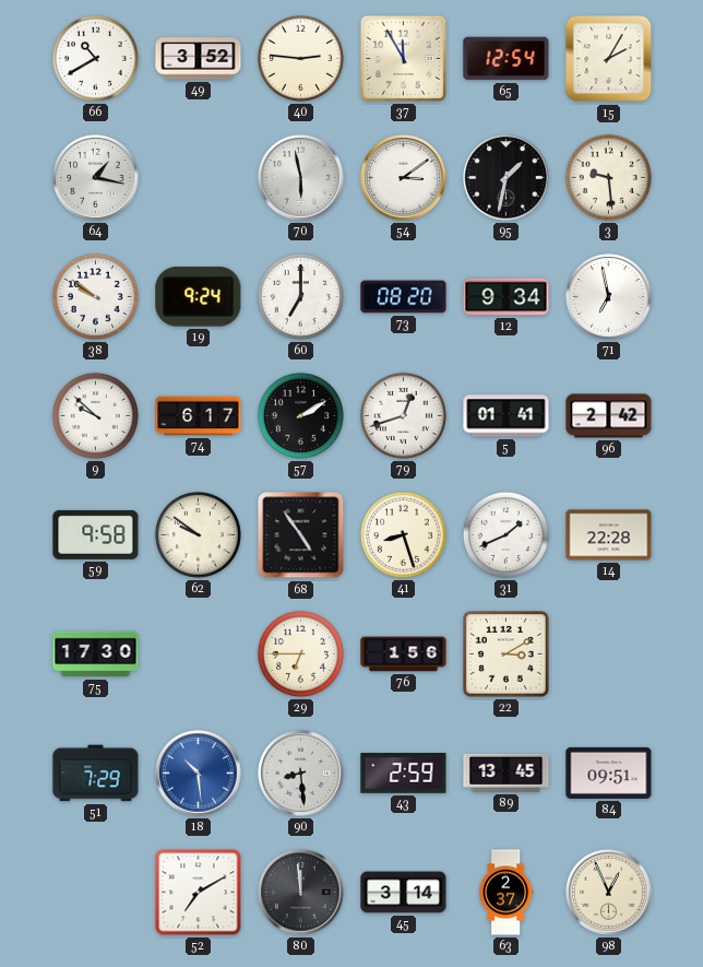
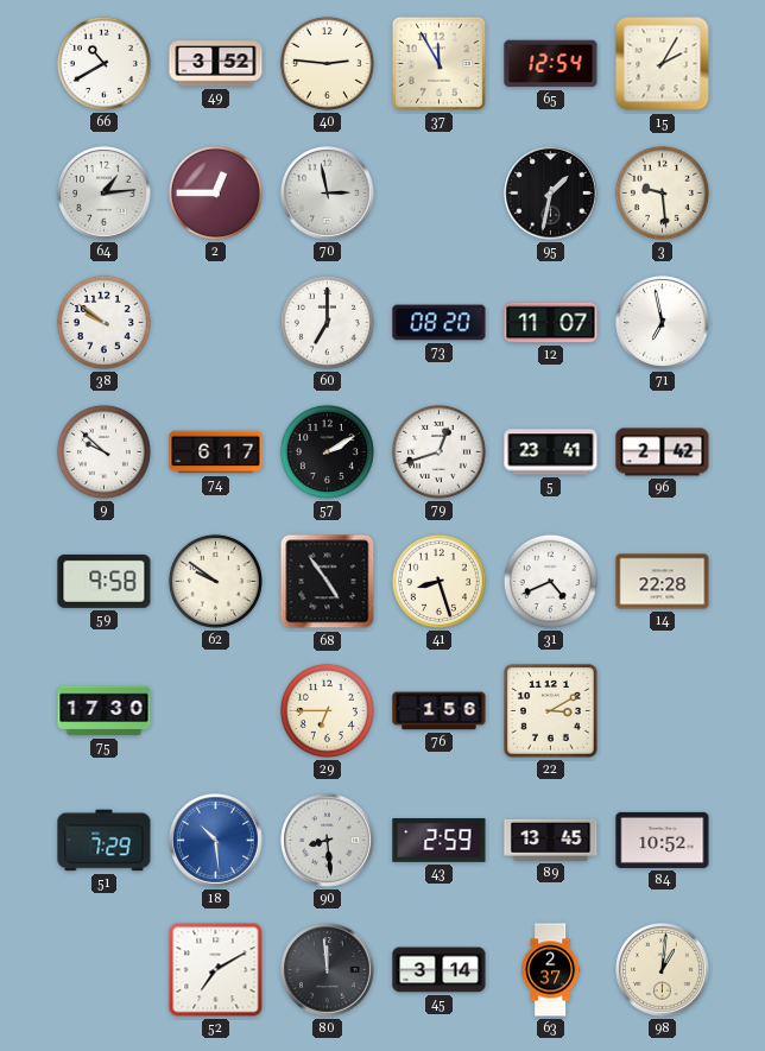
64: 1:17 -> 1:14 (105, 194)
2: none -> 12:45 (215, 192)
70: 5:58 -> 2:58 (328, 194)
54: 3:09 -> none (404, 178)
19: 9:24 -> none (199, 297)
12: 9:34 -> 11:07 (551, 323)
5: 01:41 -> 23:41 (551, 452)
31: 1:41 -> 4:41 (550, 581)
84: 09:51 -> 10:52 (663, 840)
98: 12:56 -> 1:01 (663, 970)
